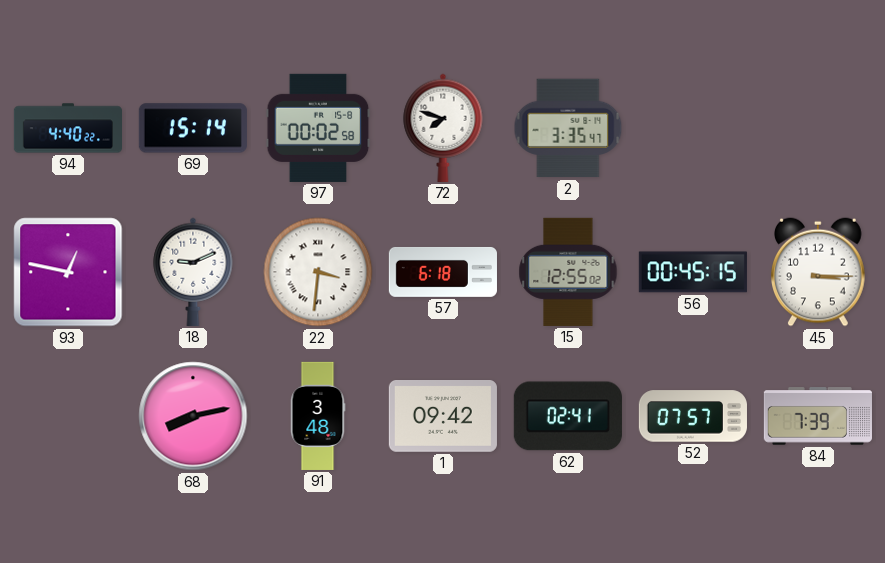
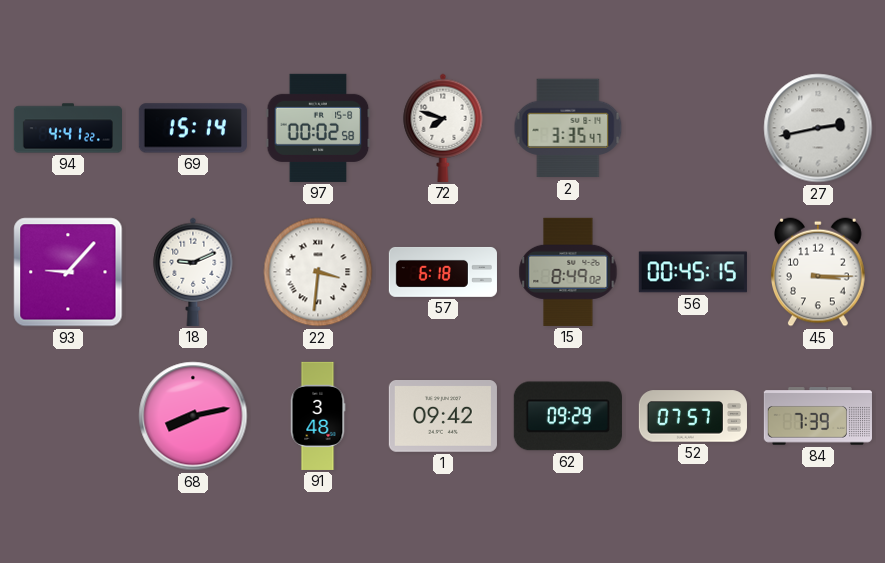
94: 4:40 -> 4:41 (67, 128)
27: none -> 2:43 (818, 128)
93: 12:47 -> 9:07 (68, 272)
15: 12:55 -> 8:49 (568, 272)
62: 02:41 -> 09:29 (568, 416)
